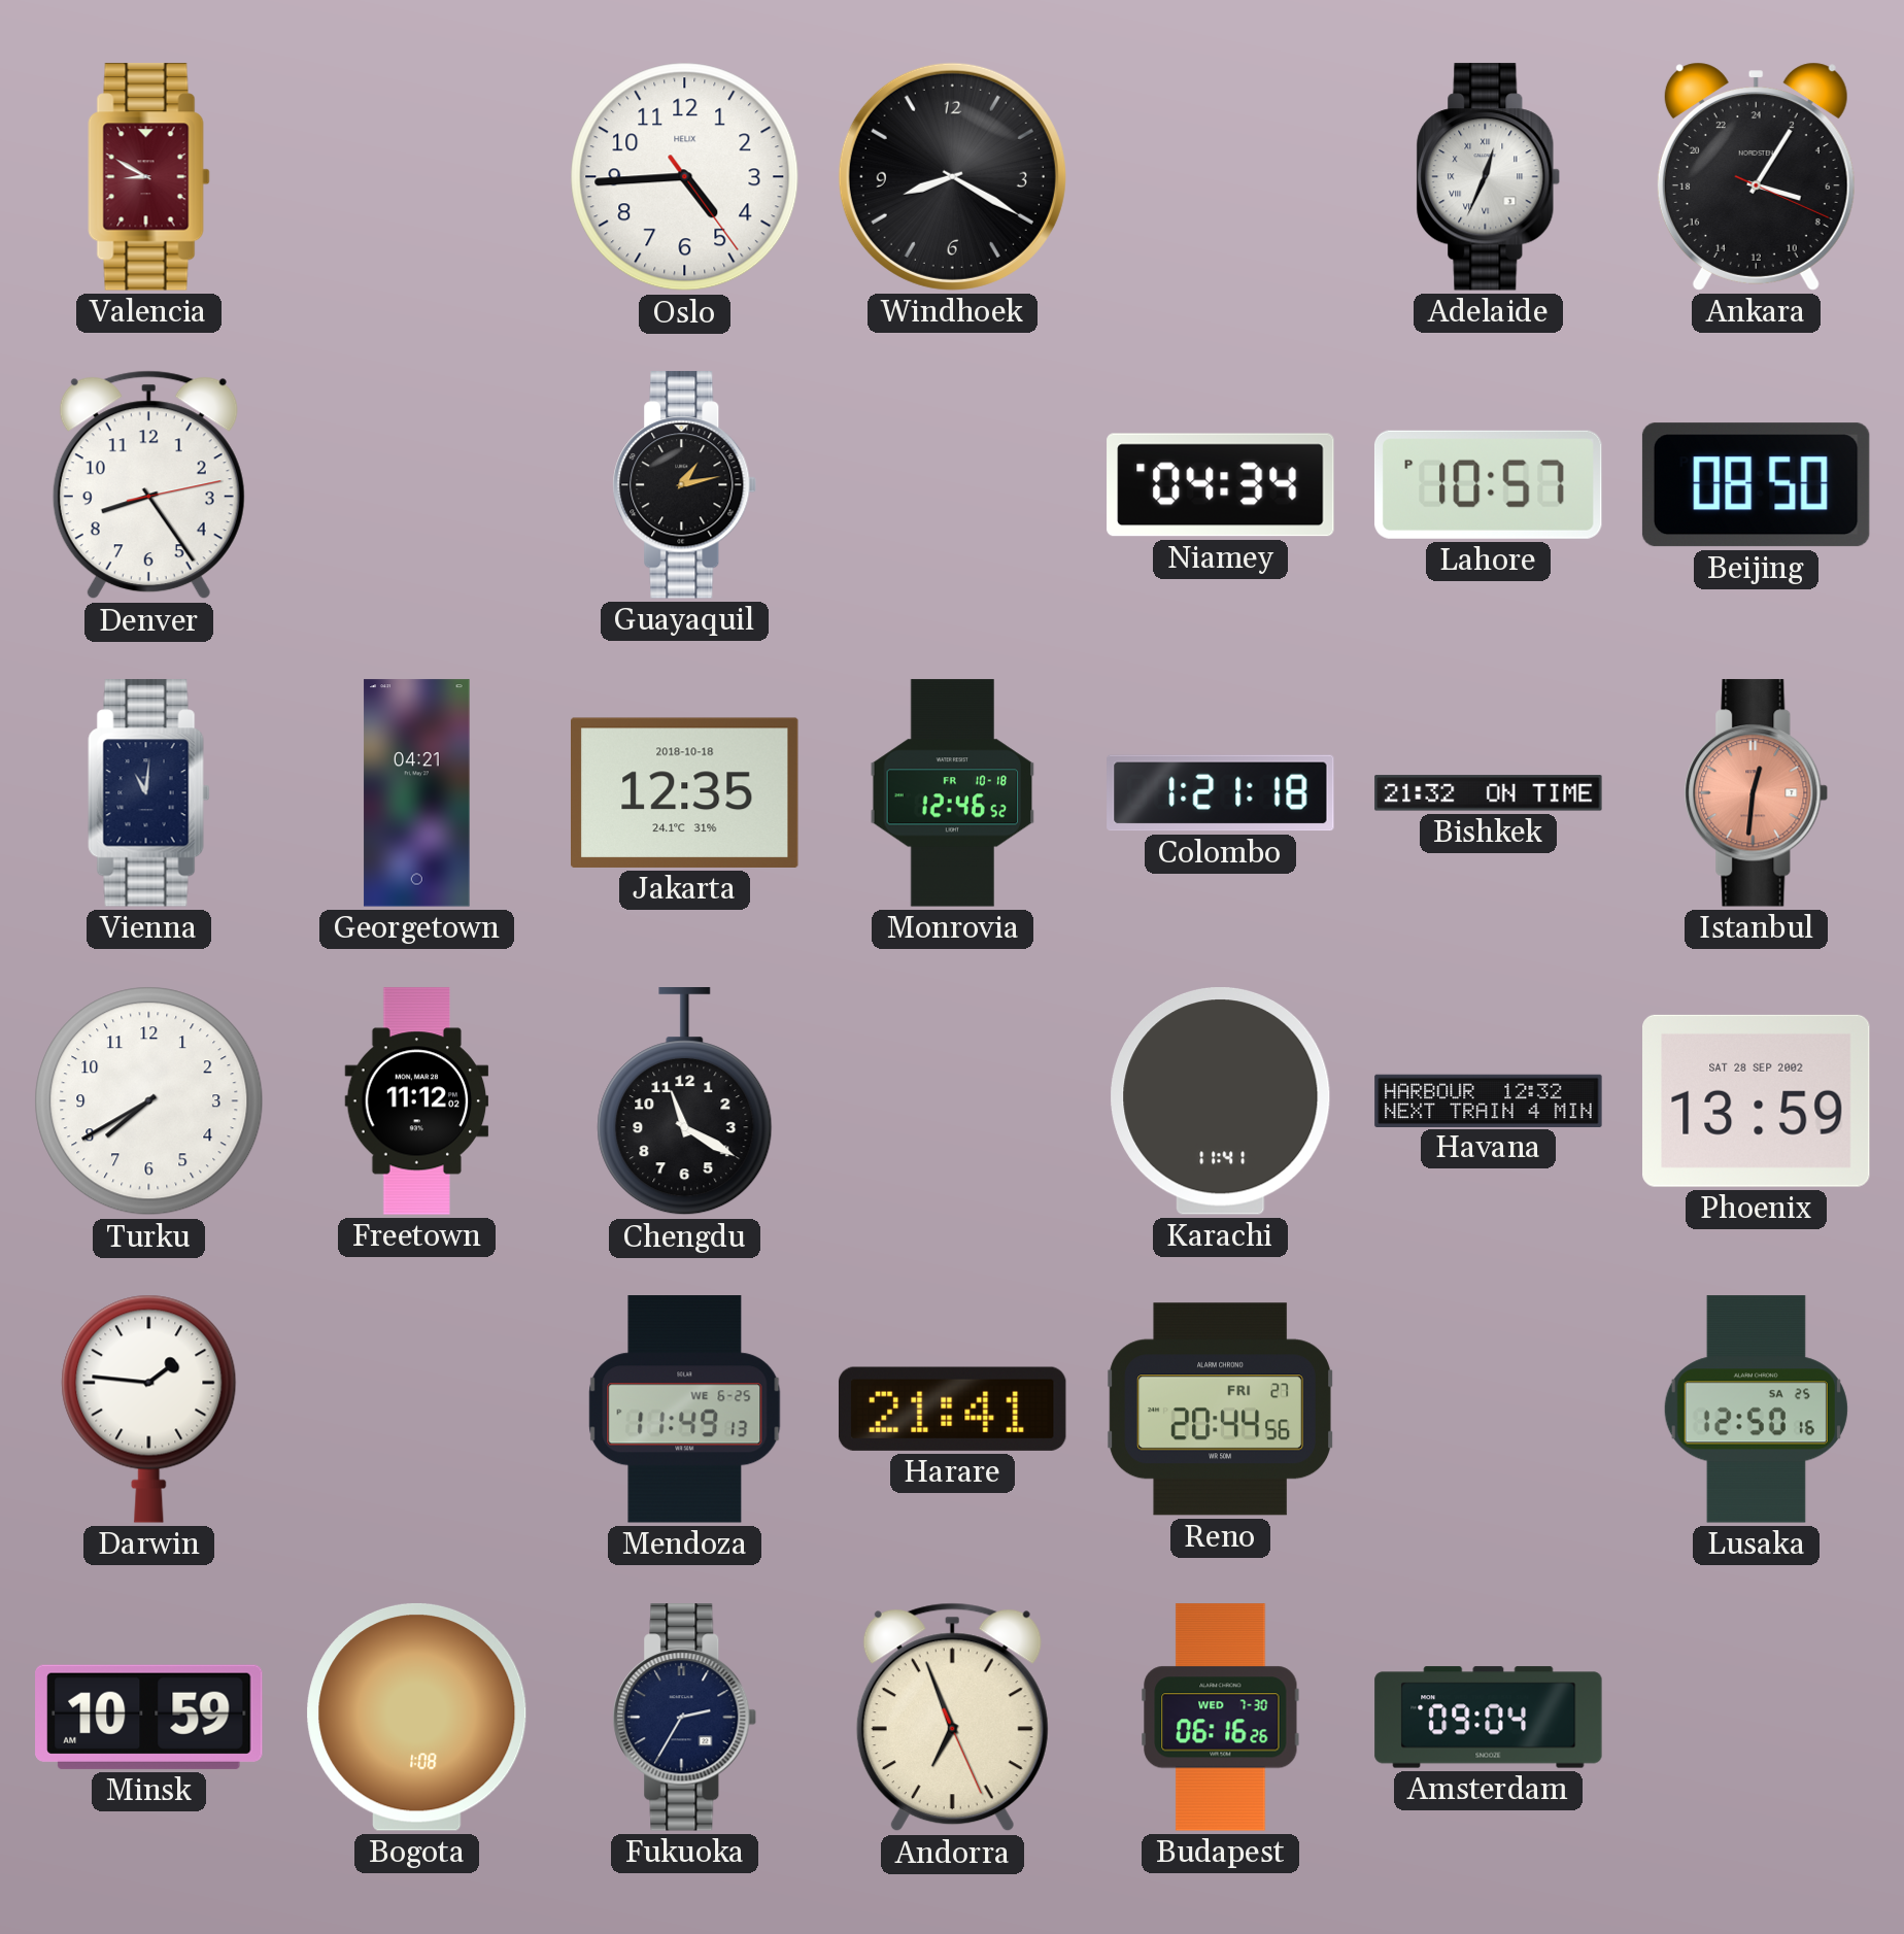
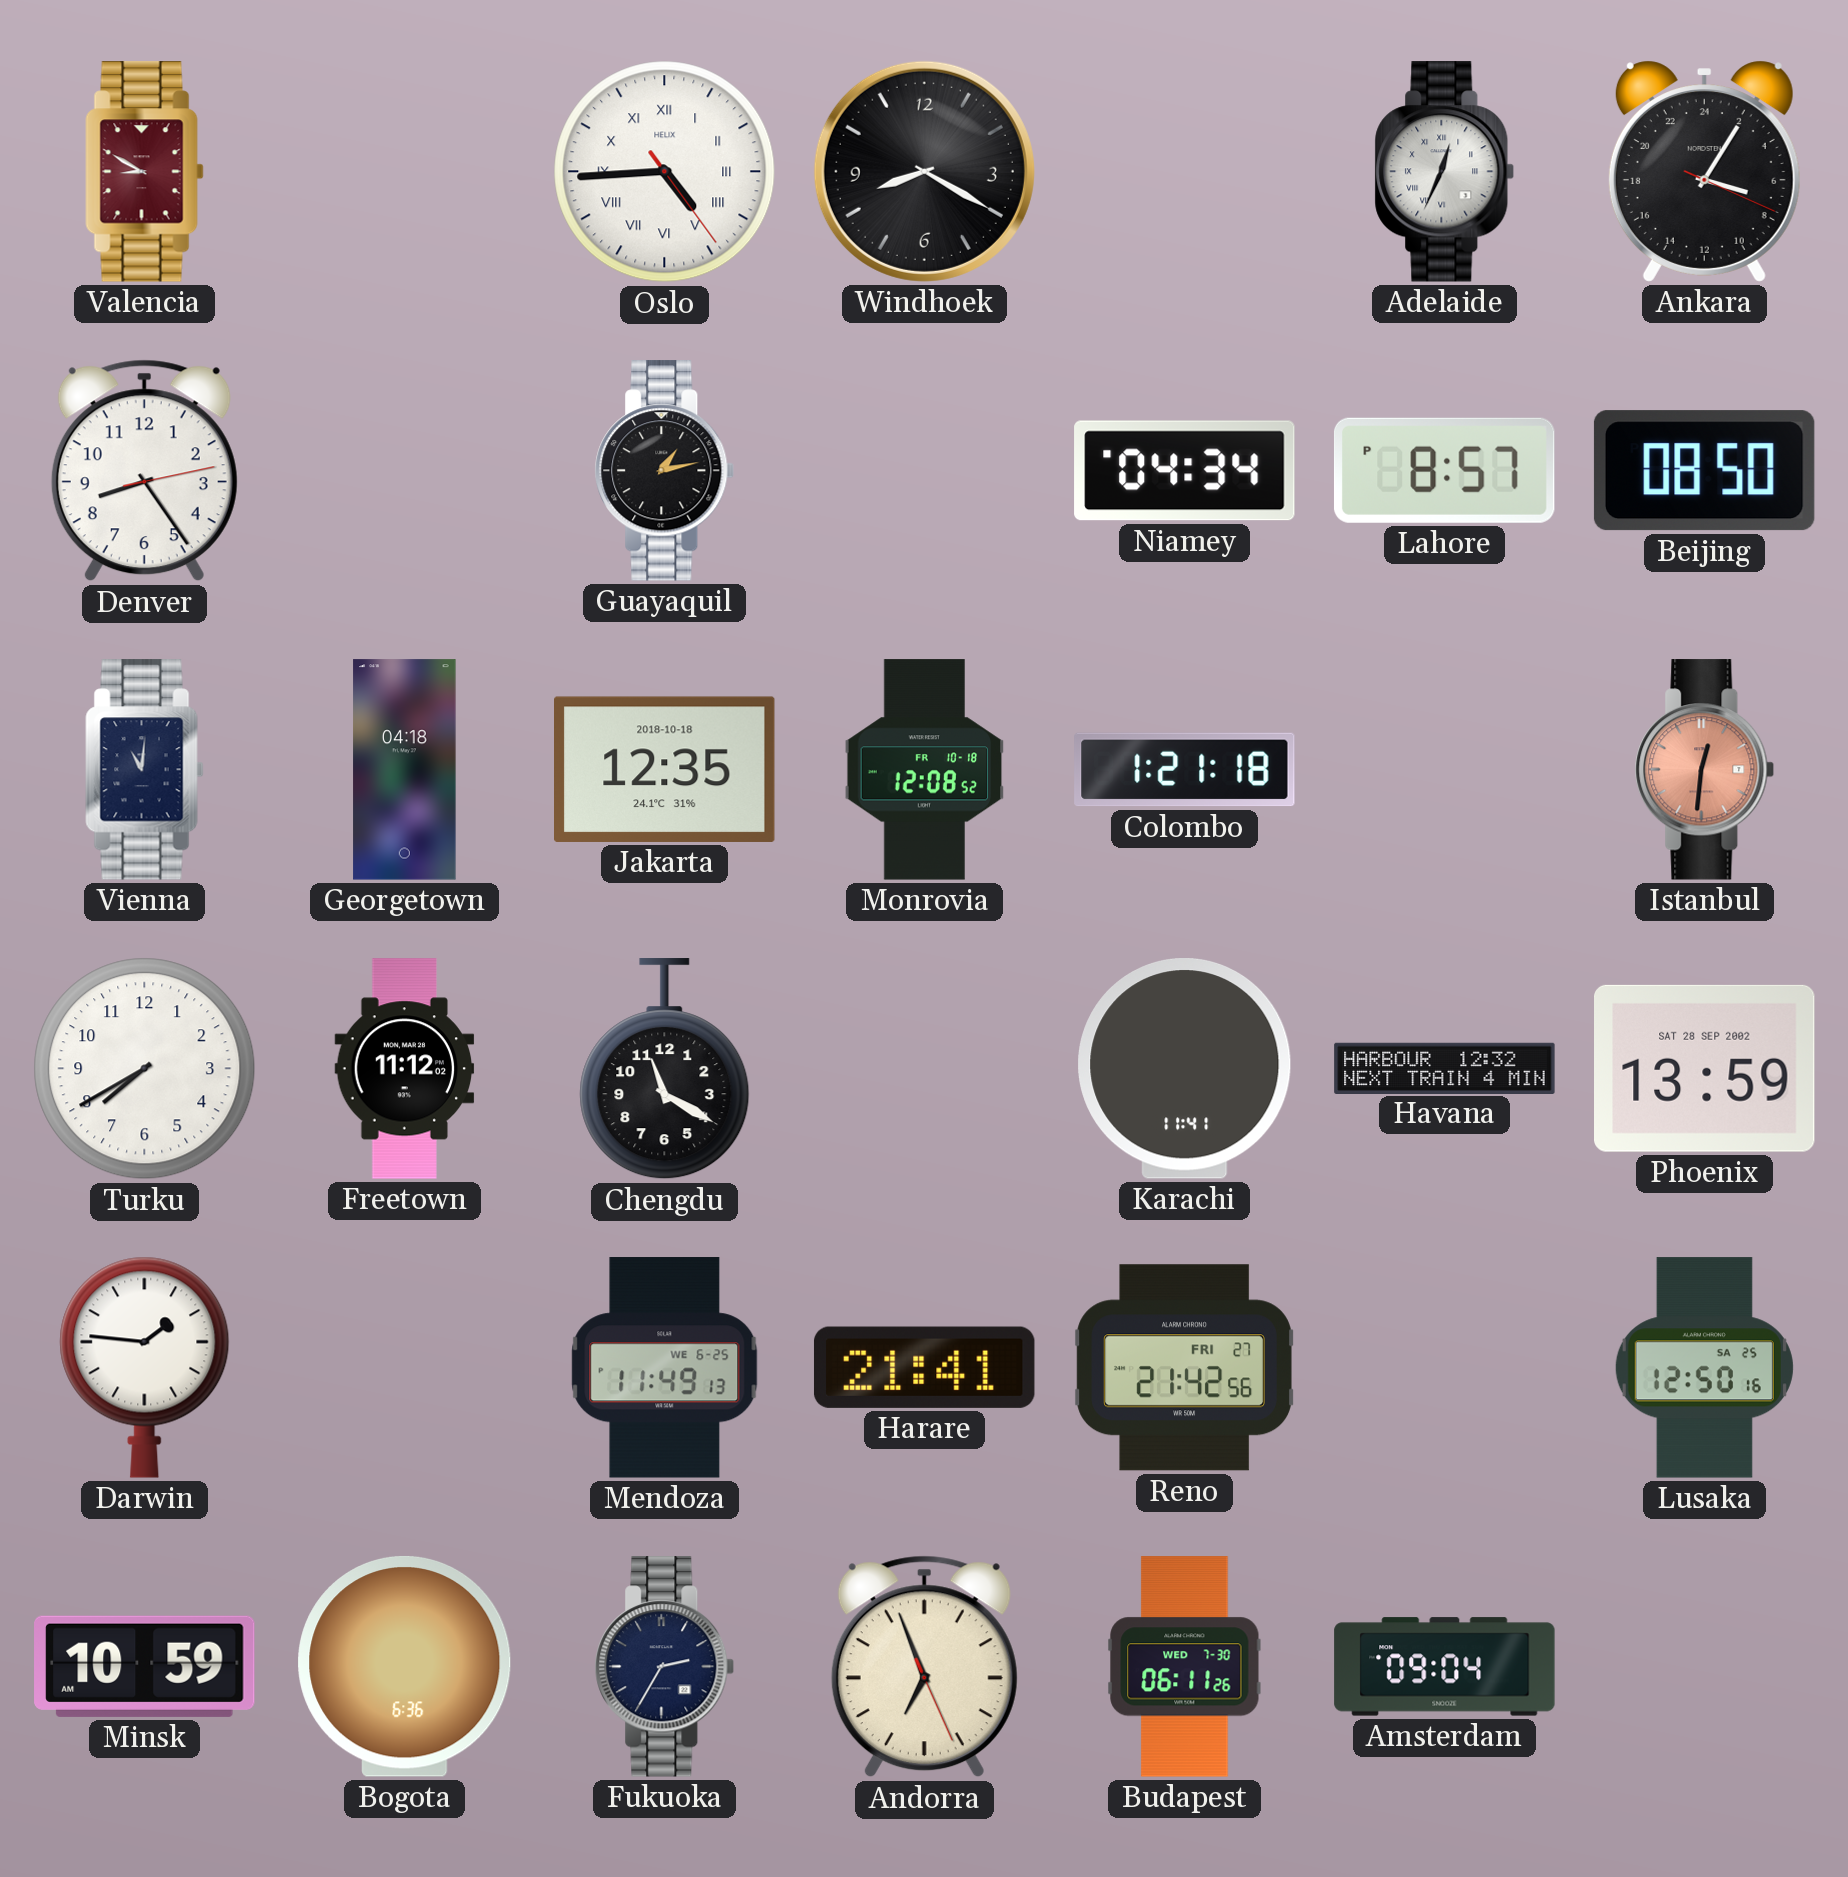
Oslo numerals: Arabic -> Roman (665, 172)
Lahore: 10:57 -> 8:57 (1444, 470)
Georgetown: 04:21 -> 04:18 (405, 770)
Monrovia: 12:46 -> 12:08 (925, 770)
Bishkek: 21:32 -> none (1489, 793)
Reno: 20:44 -> 21:42 (1184, 1368)
Bogota: 1:08 -> 6:36 (405, 1666)
Budapest: 06:16 -> 06:11 (1185, 1667)
